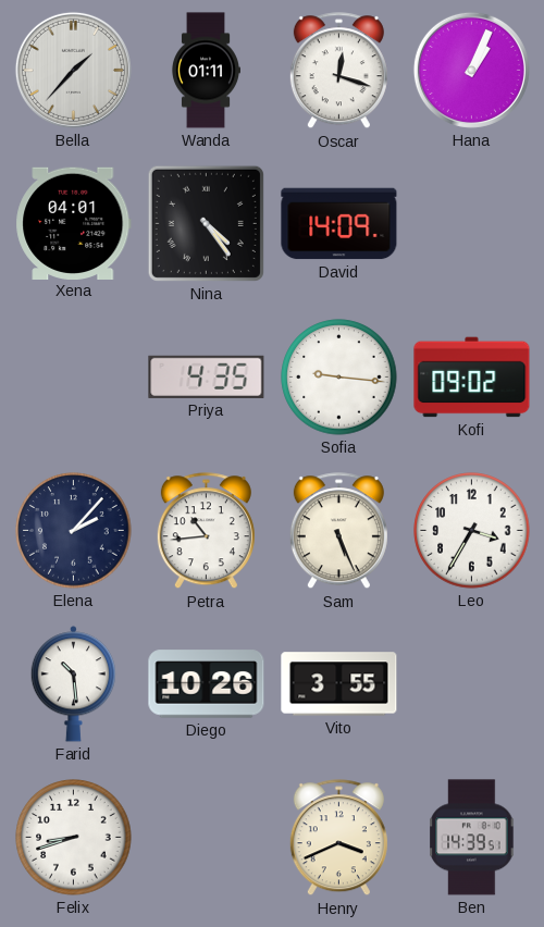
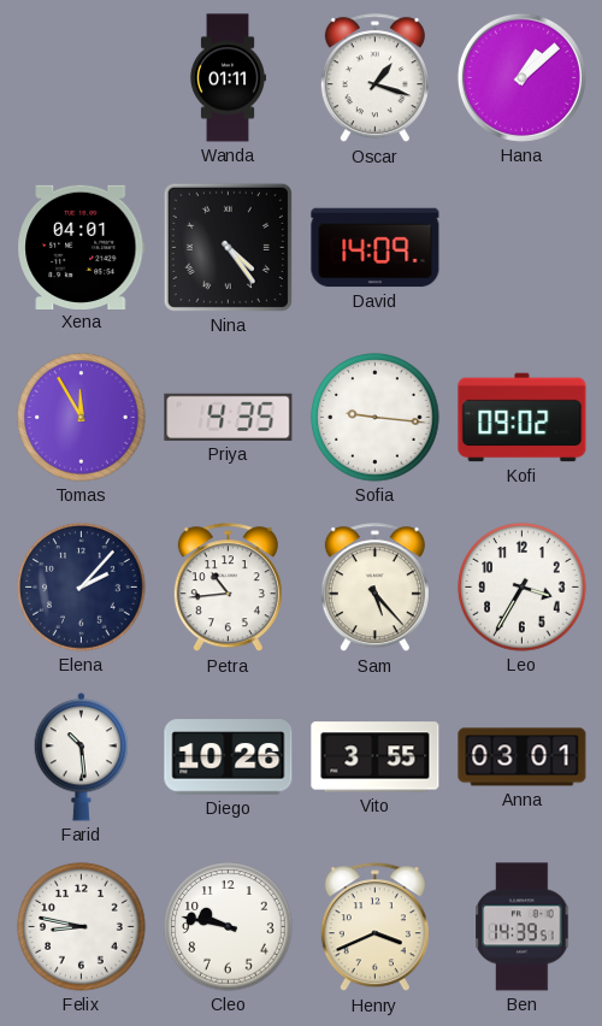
Bella: 1:37 -> none (73, 70)
Oscar: 12:18 -> 1:18 (374, 78)
Hana: 1:04 -> 1:08 (521, 77)
Tomas: none -> 11:55 (82, 418)
Sam: 5:26 -> 5:23 (374, 588)
Anna: none -> 03:01 (523, 757)
Felix: 8:42 -> 8:47 (82, 927)
Cleo: none -> 9:47 (229, 927)
